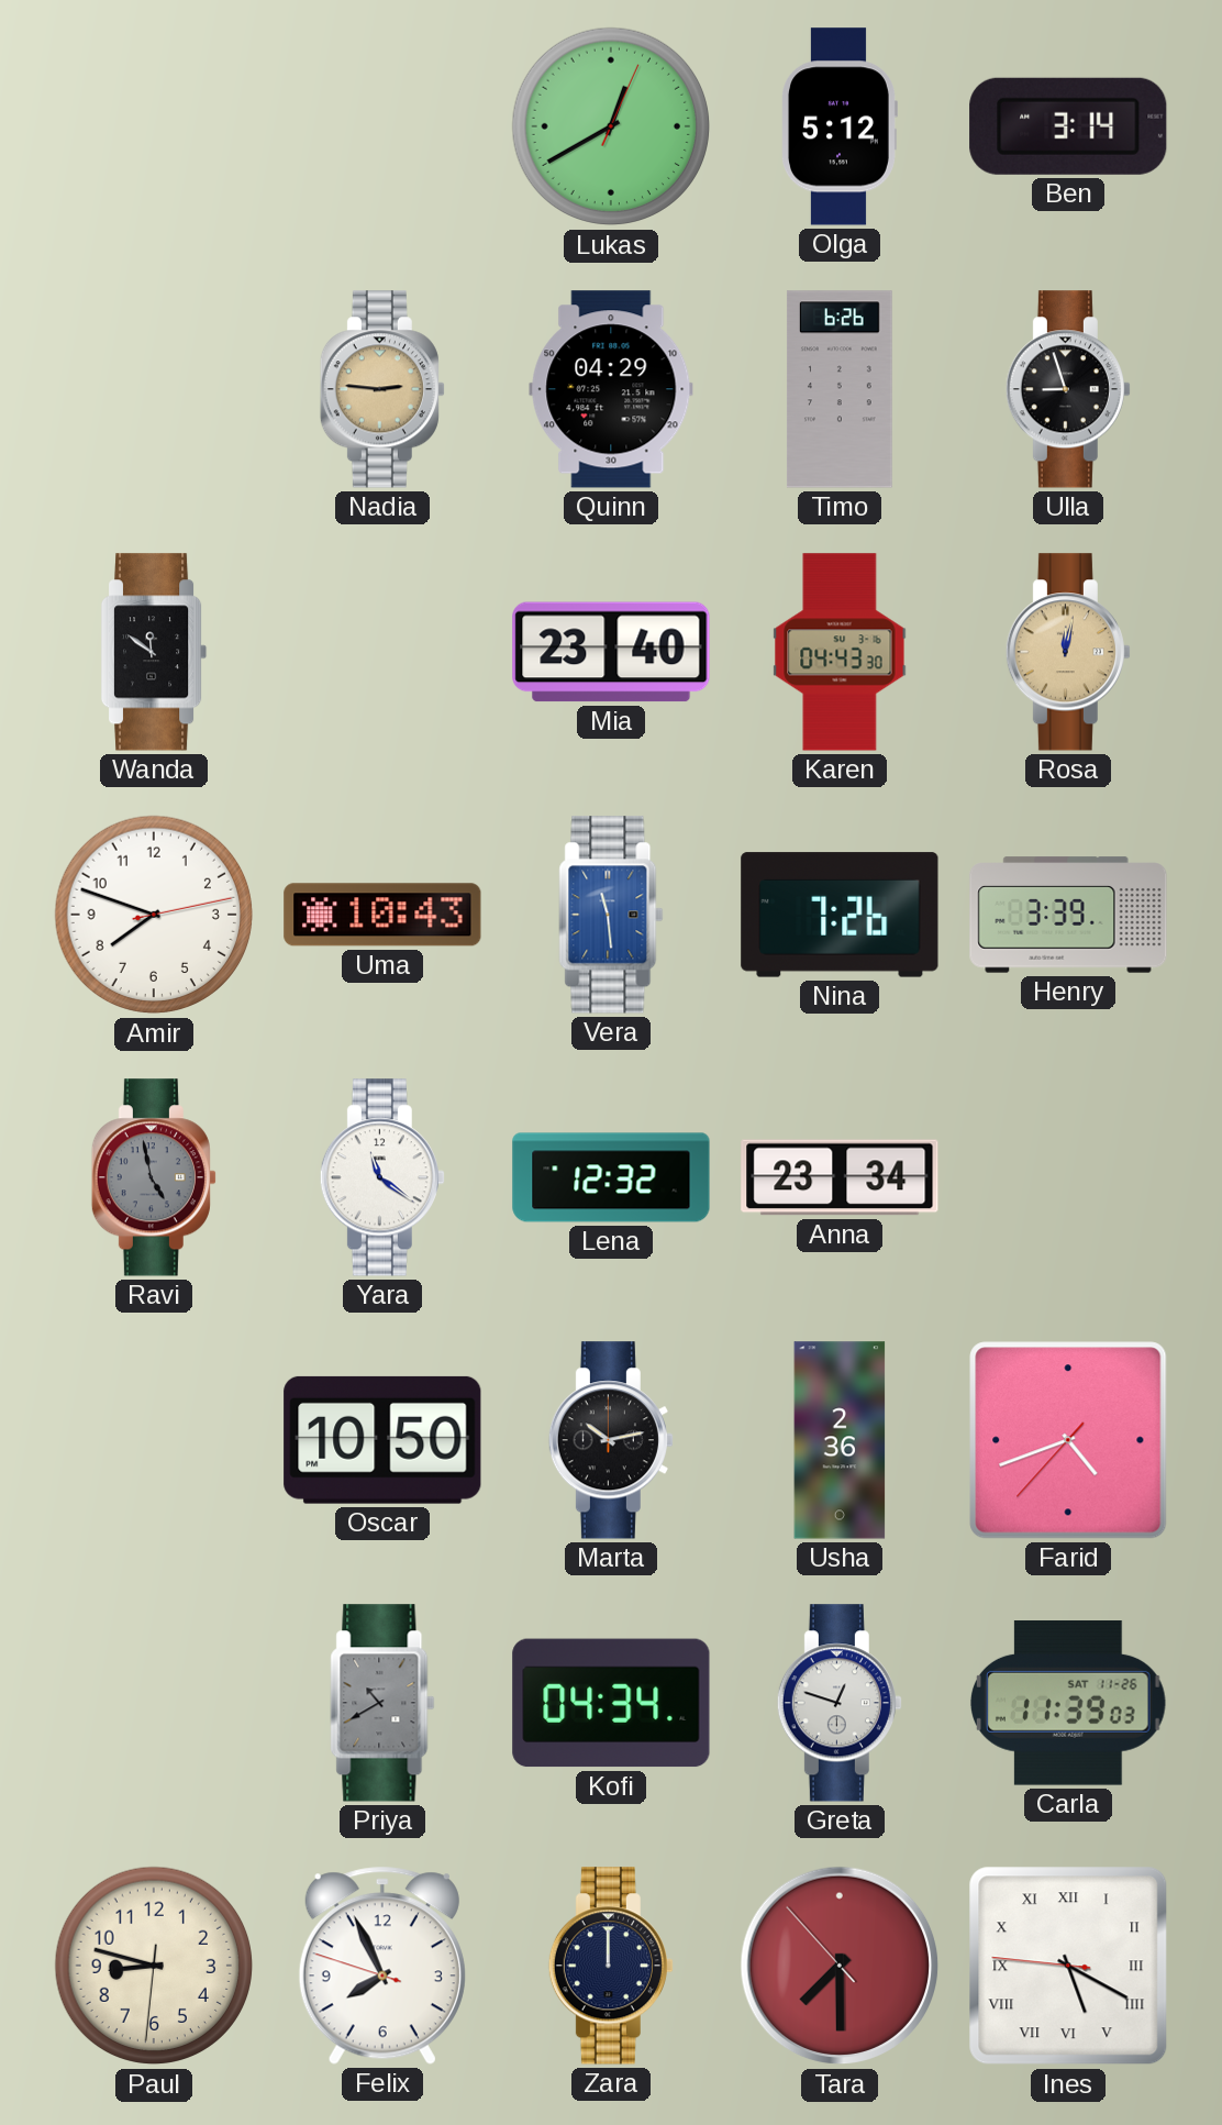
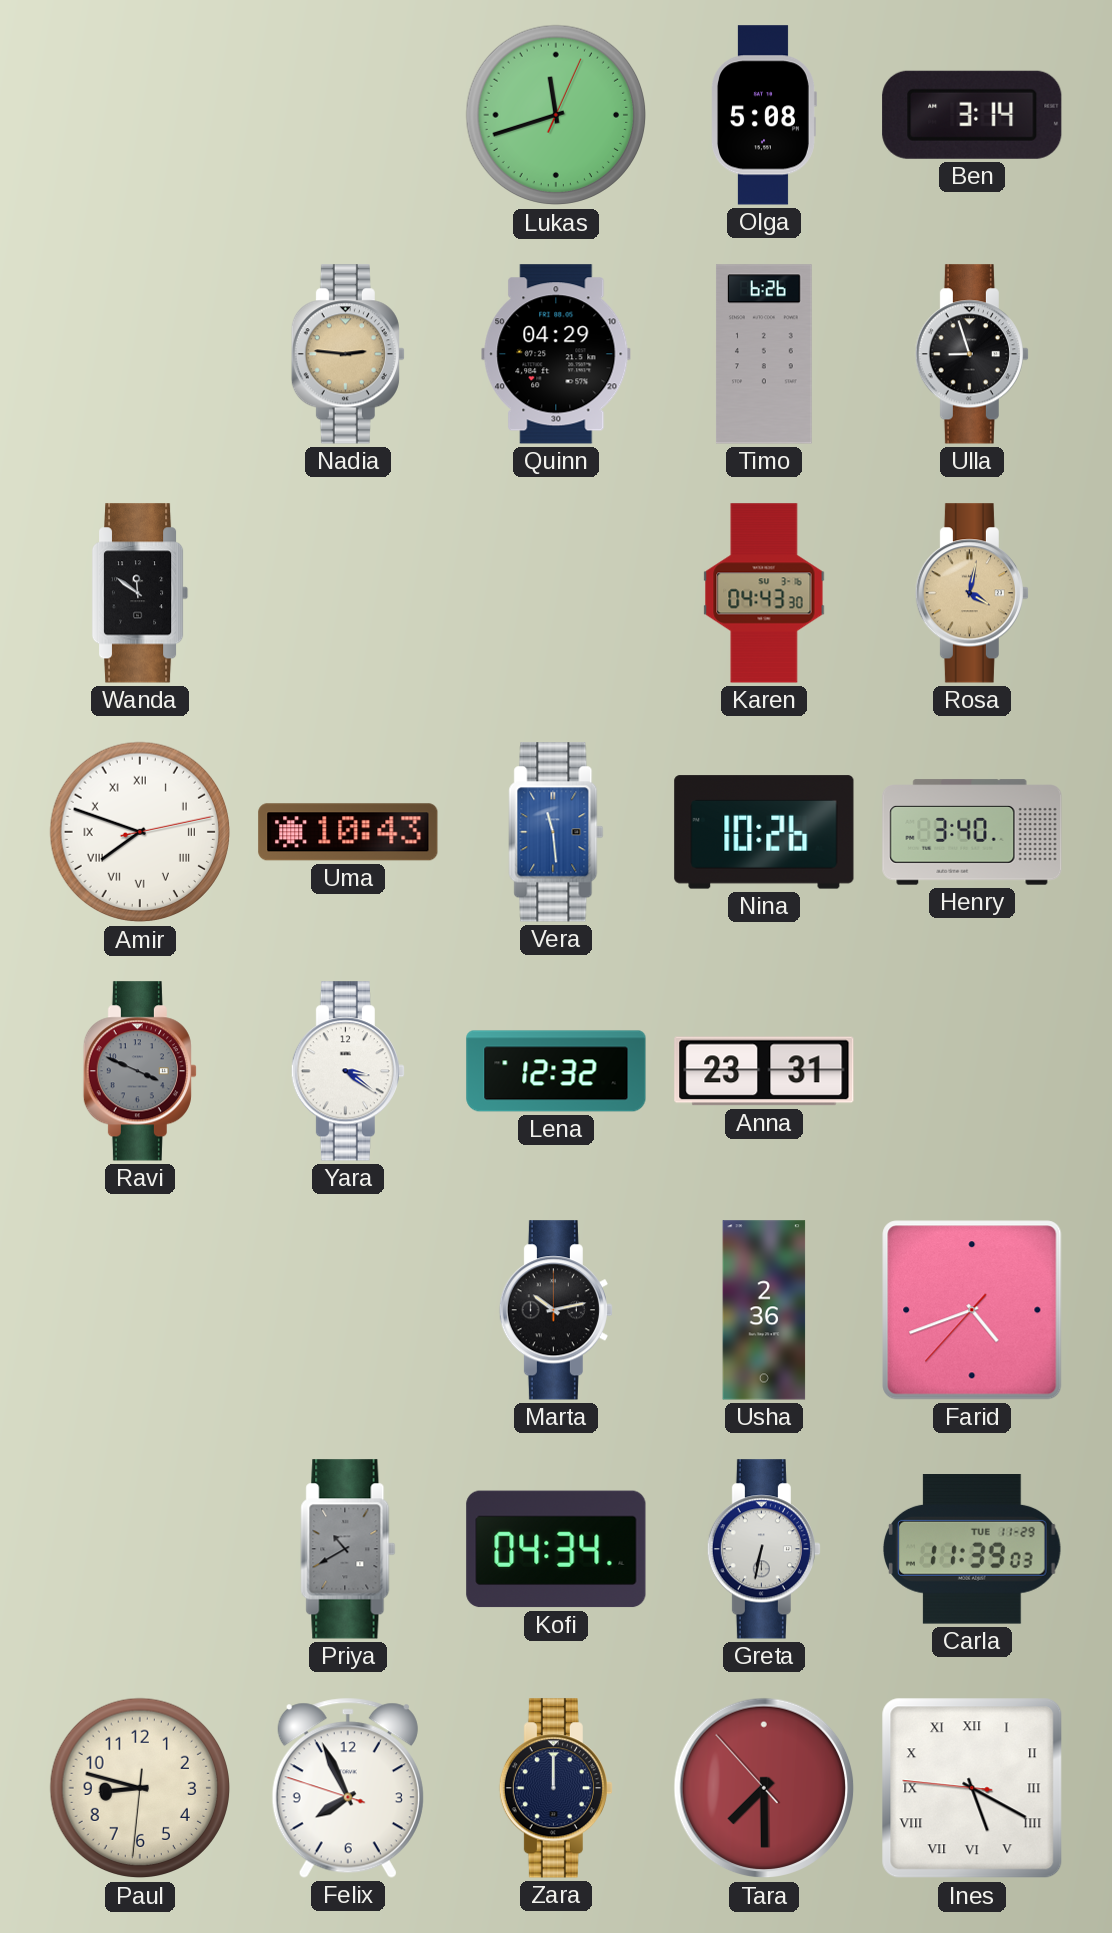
Lukas: 12:40 -> 11:42 (556, 115)
Olga: 5:12 -> 5:08 (764, 115)
Mia: 23:40 -> none (611, 652)
Rosa: 12:02 -> 4:02 (972, 593)
Amir numerals: Arabic -> Roman (140, 832)
Nina: 7:26 -> 10:26 (764, 832)
Henry: 3:39 -> 3:40 (972, 832)
Ravi: 4:58 -> 3:49 (140, 1071)
Yara: 11:21 -> 3:21 (348, 1071)
Anna: 23:34 -> 23:31 (764, 1071)
Oscar: 10:50 -> none (382, 1440)
Greta: 12:48 -> 6:32 (764, 1549)
Carla date: SAT 11-26 -> TUE 11-29 (973, 1550)
